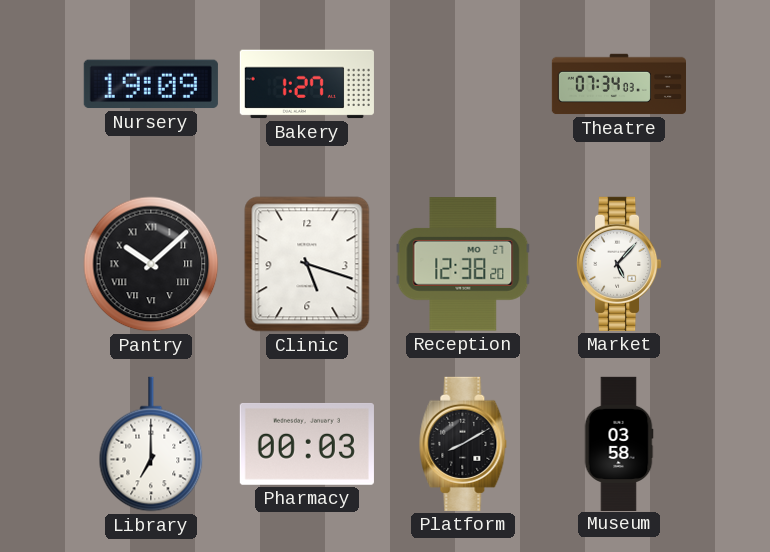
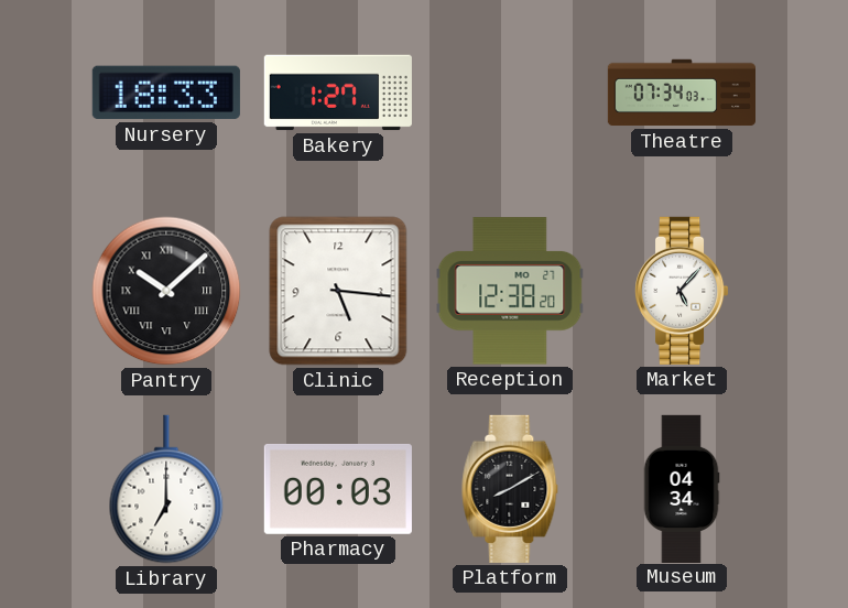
Nursery: 19:09 -> 18:33 (166, 93)
Clinic: 5:18 -> 5:16 (338, 291)
Museum: 03:58 -> 04:34 (682, 488)
